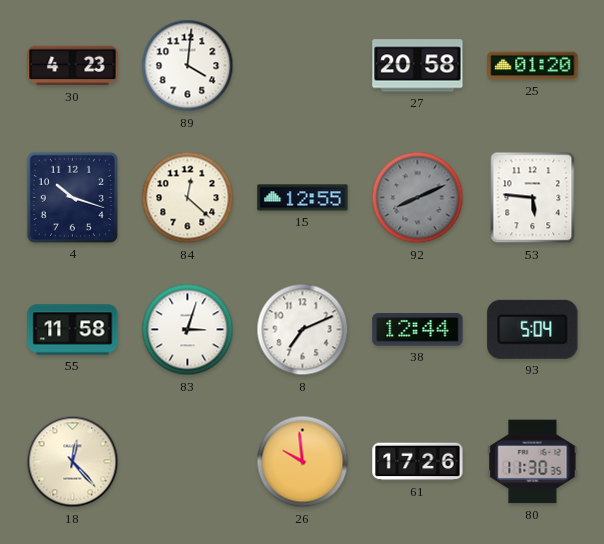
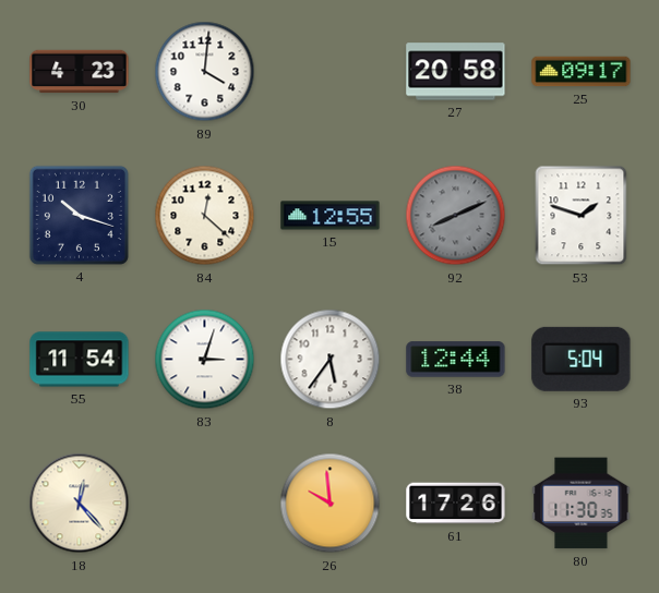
25: 01:20 -> 09:17 (582, 72)
53: 5:46 -> 1:48 (582, 216)
55: 11:58 -> 11:54 (80, 360)
8: 7:11 -> 5:36 (331, 360)
